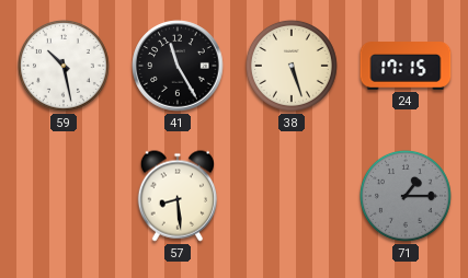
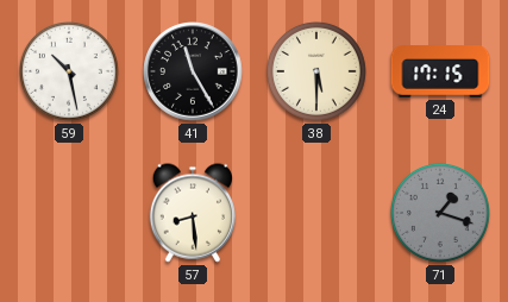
38: 5:27 -> 5:30 (316, 71)
71: 1:15 -> 1:18 (440, 213)
